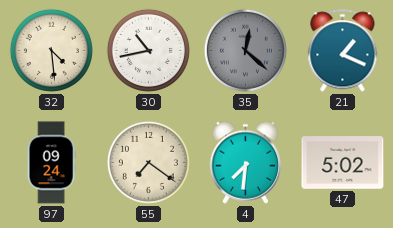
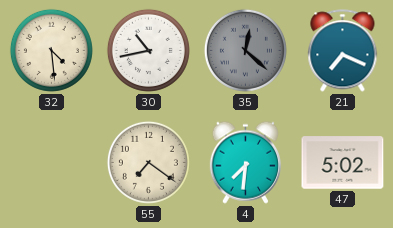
21: 1:19 -> 7:19 (343, 51)
97: 09:24 -> none (51, 163)
